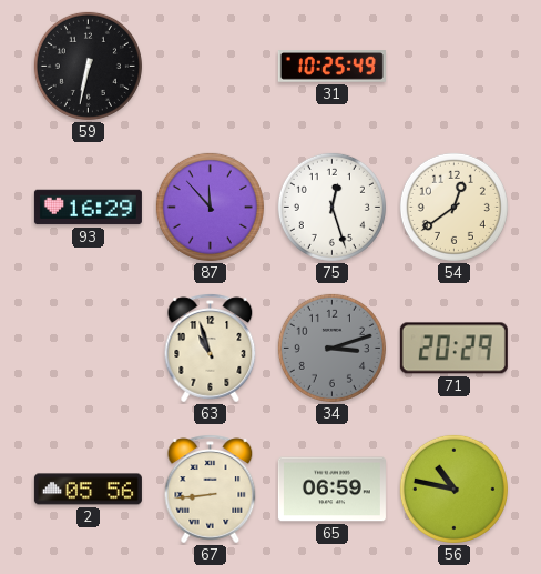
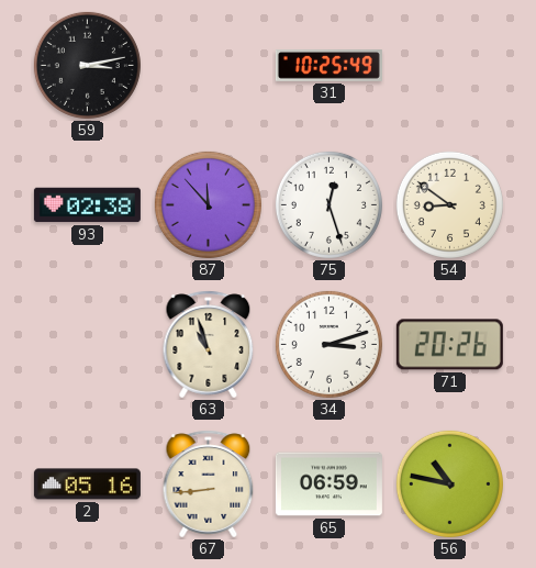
59: 6:32 -> 3:13 (87, 65)
93: 16:29 -> 02:38 (87, 205)
54: 12:39 -> 8:51 (449, 204)
34 dial: grey -> white (328, 344)
71: 20:29 -> 20:26 (449, 345)
2: 05:56 -> 05:16 (87, 485)
